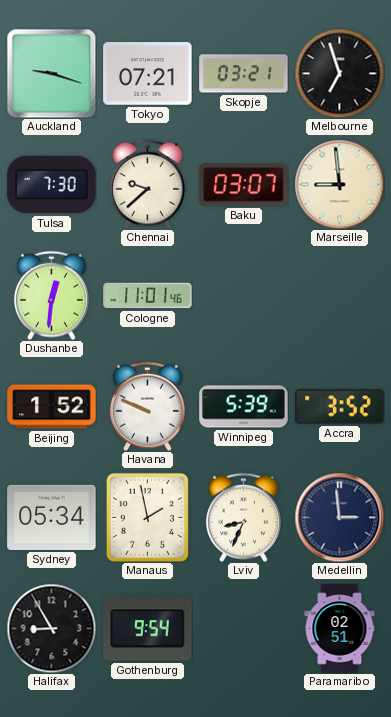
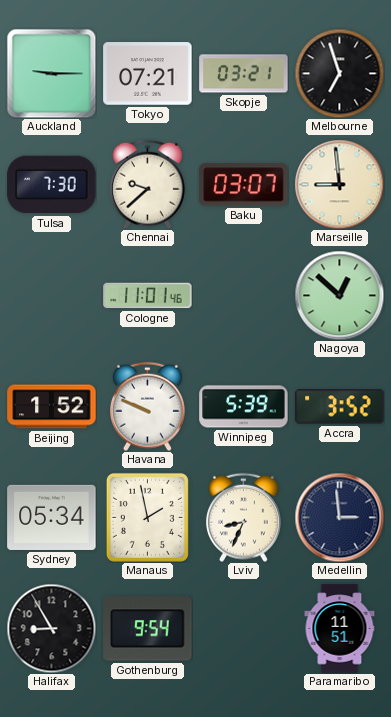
Auckland: 9:18 -> 9:15 (51, 73)
Dushanbe: 12:31 -> none (51, 295)
Nagoya: none -> 12:52 (339, 295)
Paramaribo: 02:51 -> 11:51 (340, 629)
